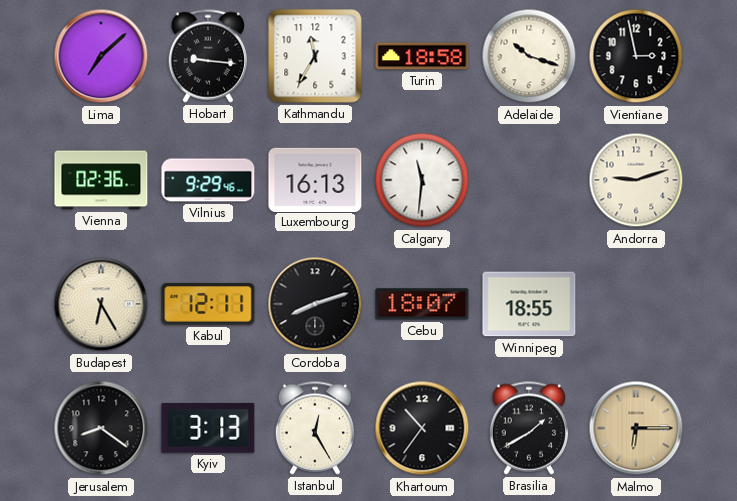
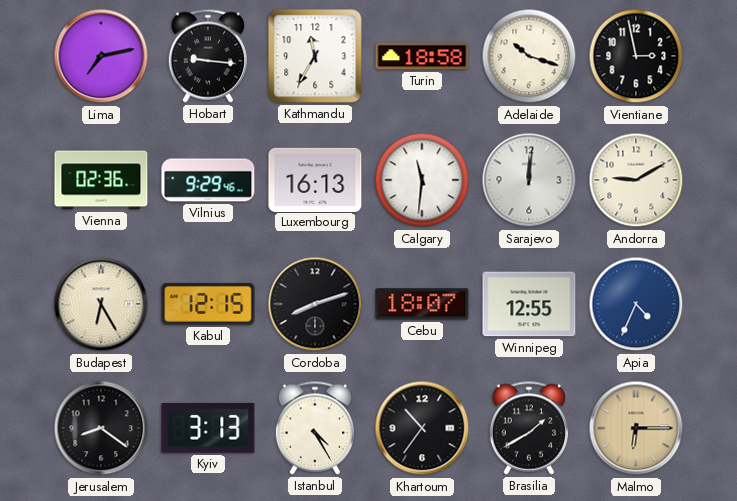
Lima: 7:08 -> 7:13 (101, 56)
Sarajevo: none -> 12:01 (529, 180)
Andorra: 9:12 -> 9:10 (636, 180)
Kabul: 12:11 -> 12:15 (208, 304)
Winnipeg: 18:55 -> 12:55 (529, 304)
Apia: none -> 4:34 (636, 304)
Istanbul: 12:25 -> 4:25 (314, 428)
